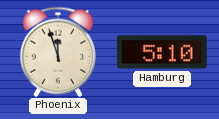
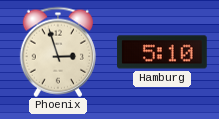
Phoenix: 11:57 -> 2:57 (58, 52)
